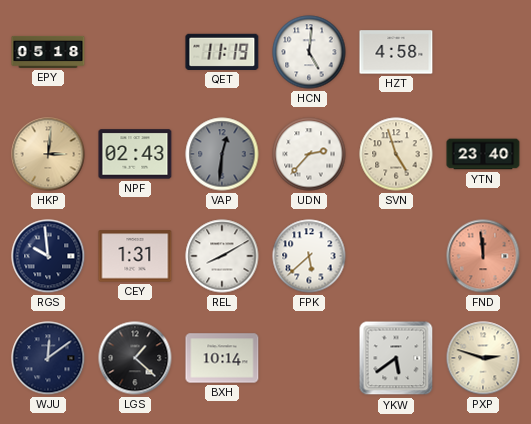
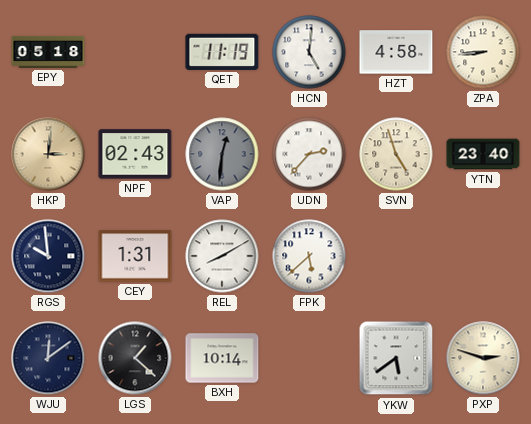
ZPA: none -> 8:44 (483, 52)
FND: 11:59 -> none (483, 256)
